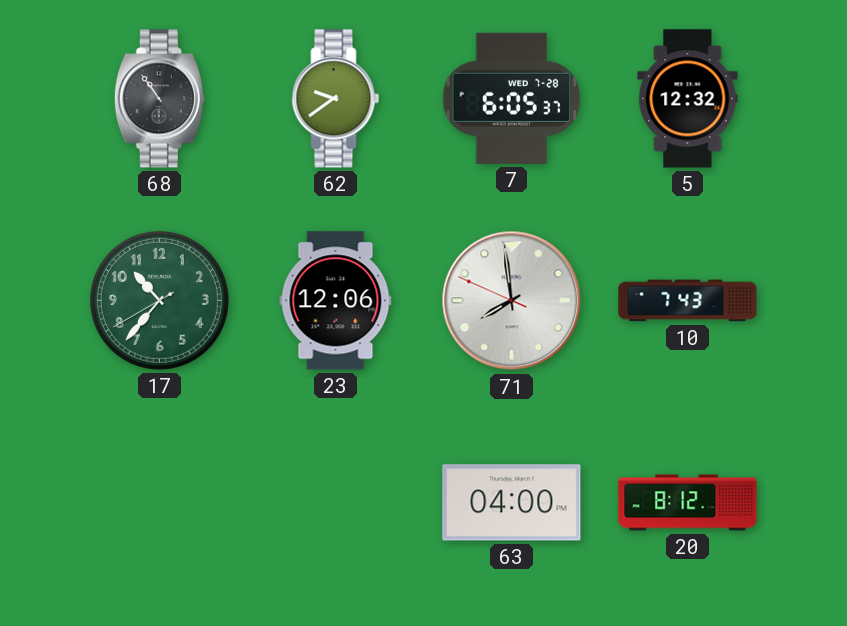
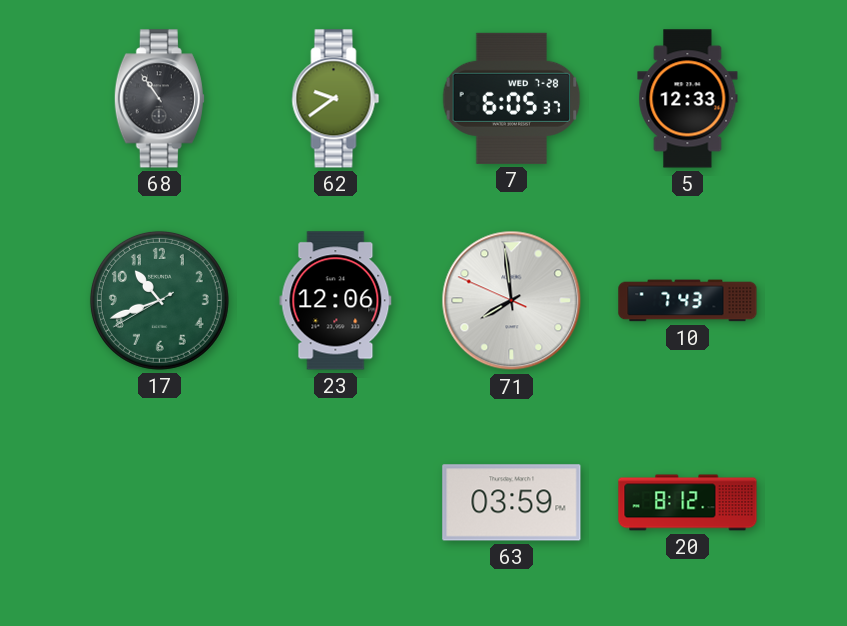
5: 12:32 -> 12:33 (688, 99)
17: 10:36 -> 10:41 (159, 300)
63: 04:00 -> 03:59 (512, 503)
